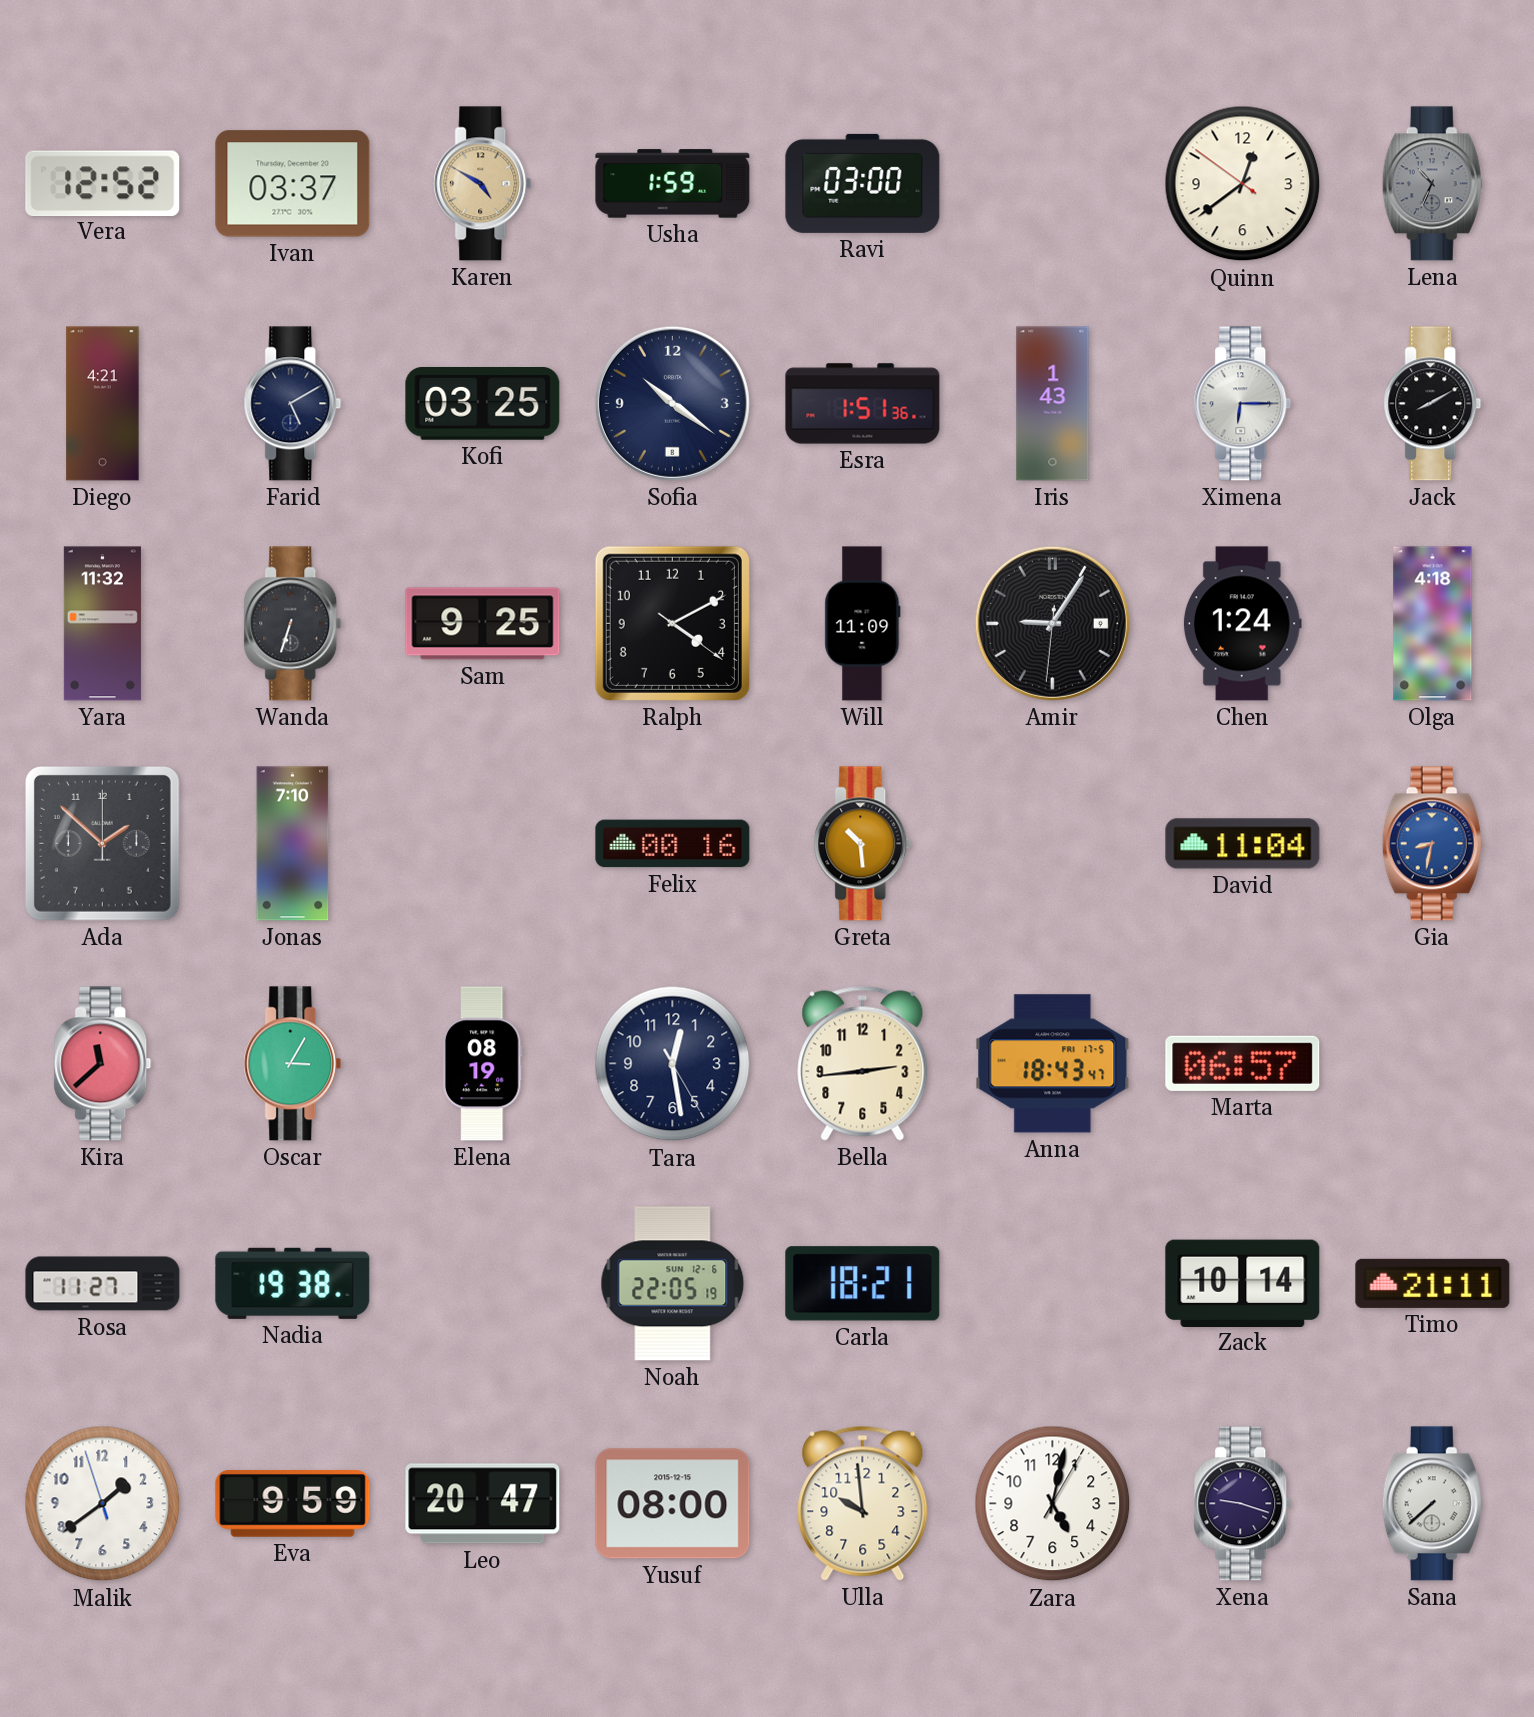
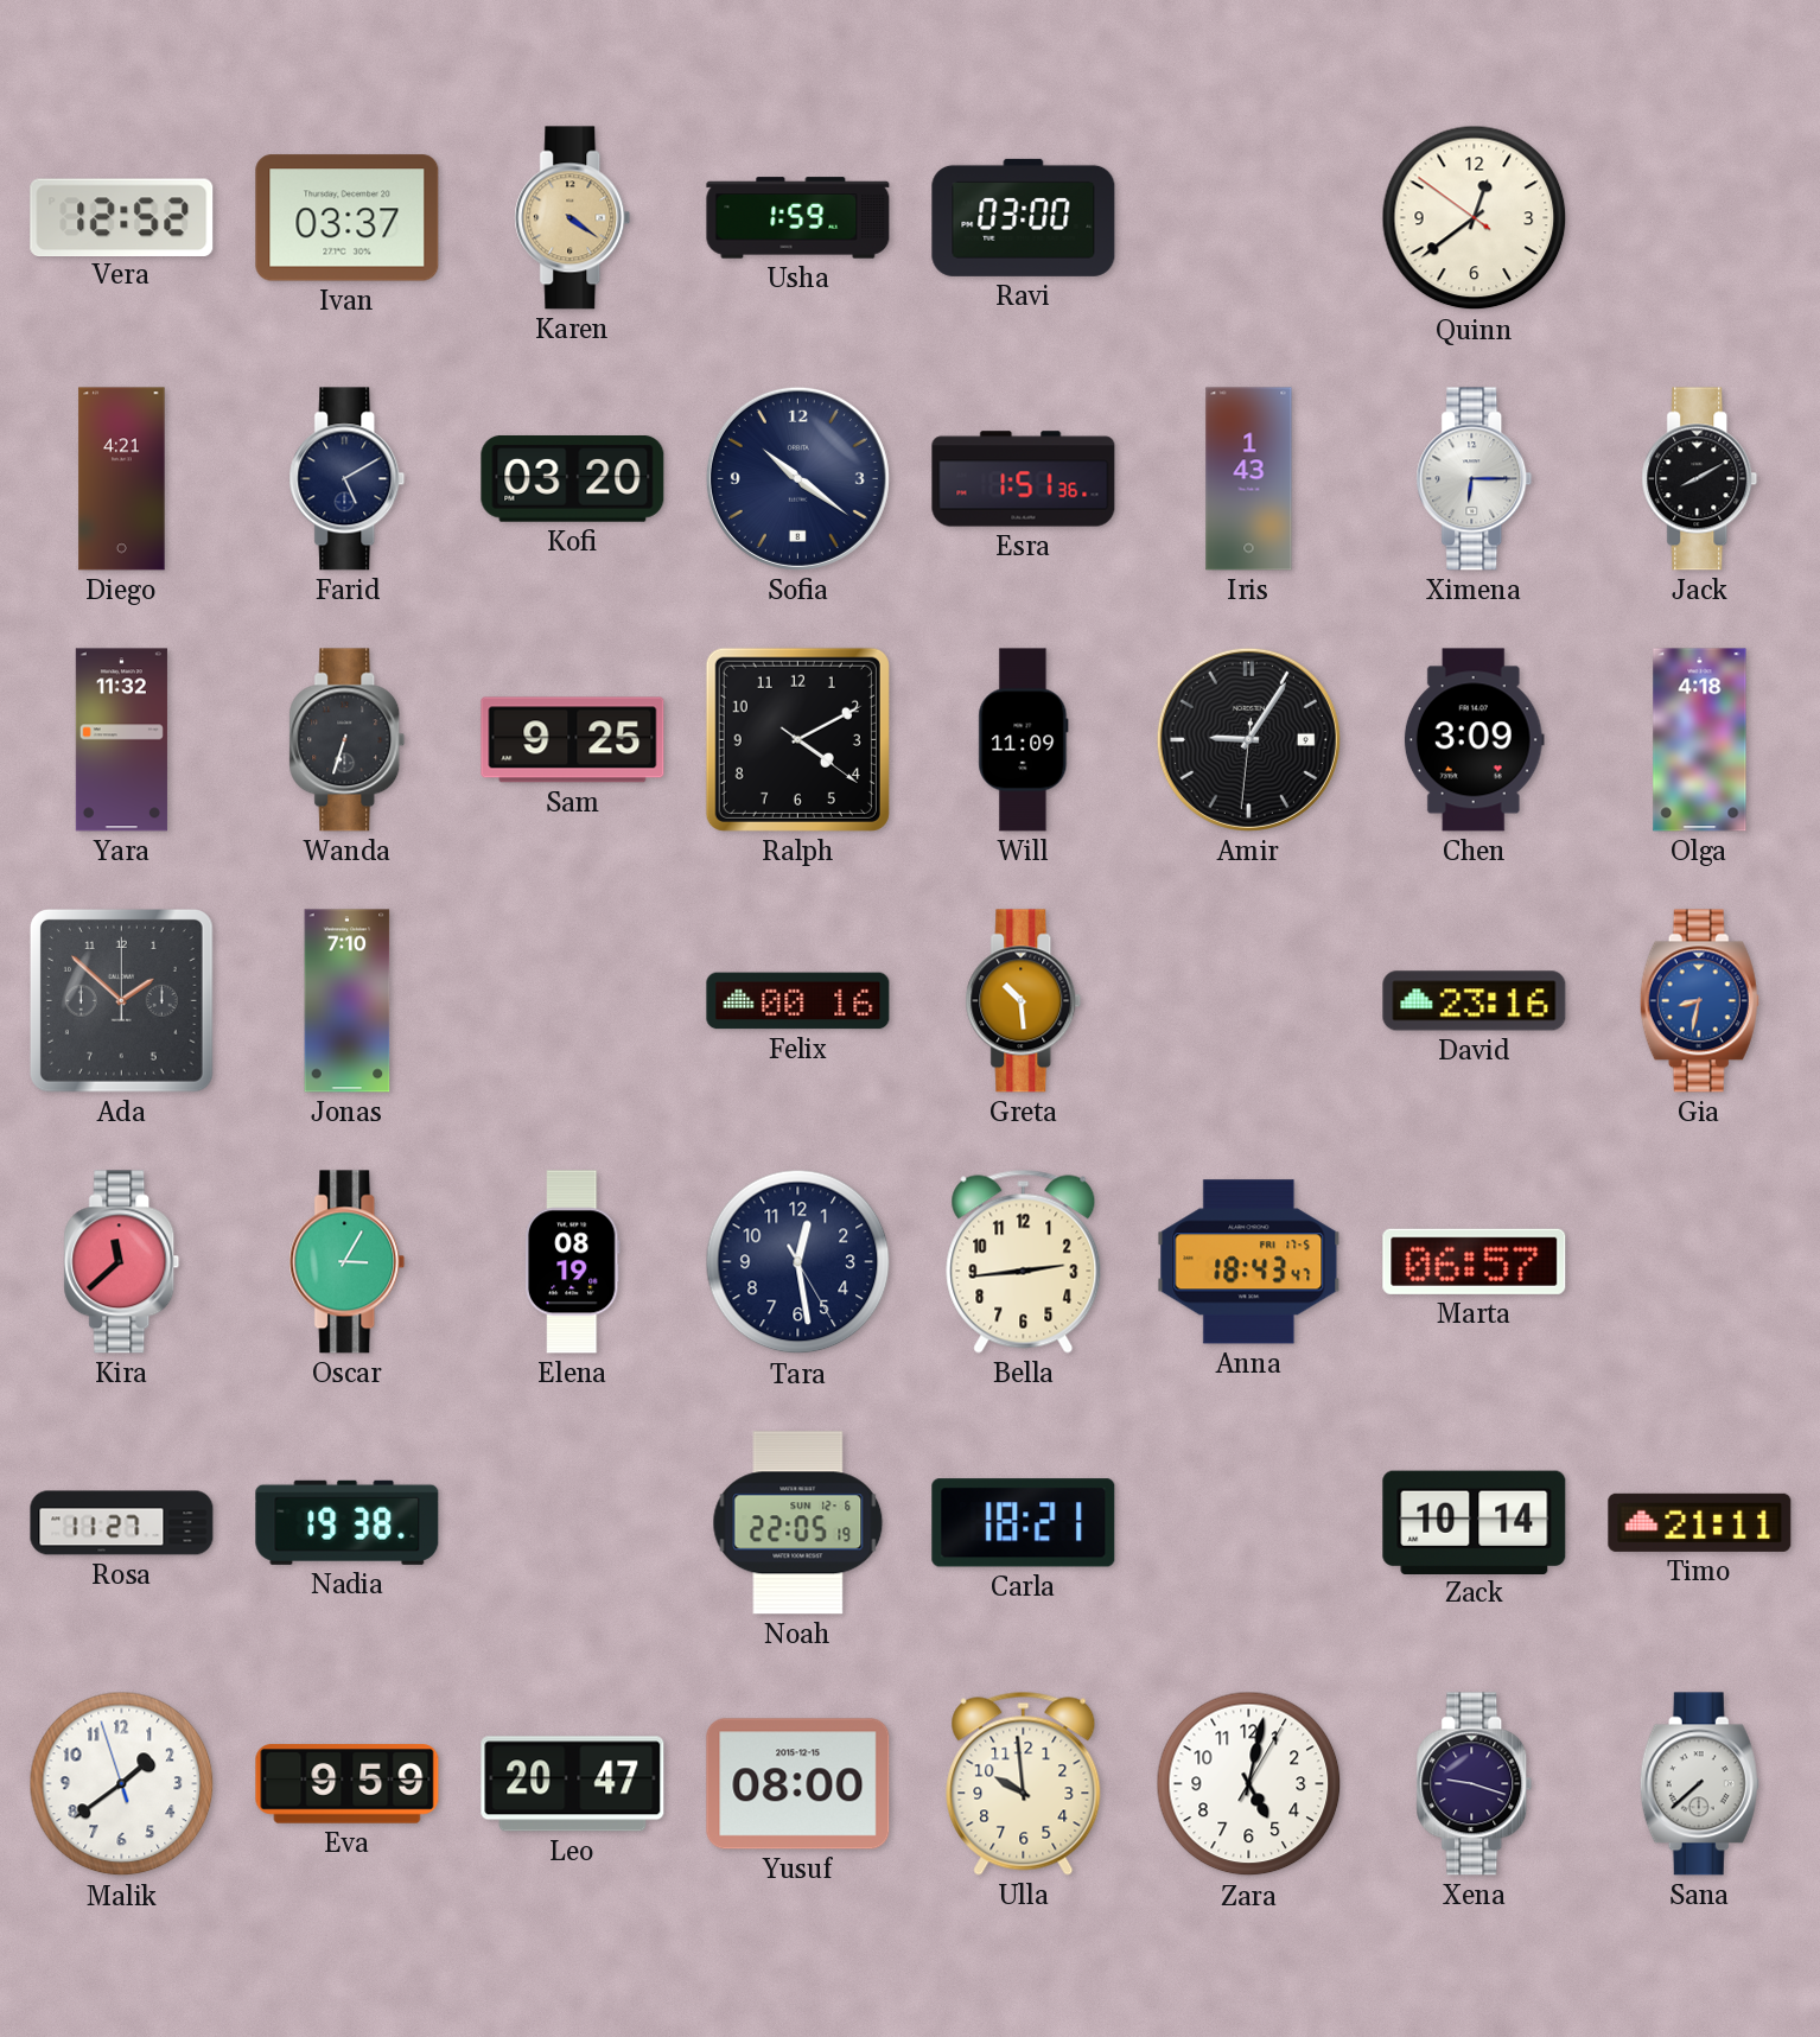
Karen: 4:50 -> 4:21 (573, 218)
Lena: 10:34 -> none (1432, 184)
Kofi: 03:25 -> 03:20 (573, 479)
Chen: 1:24 -> 3:09 (1474, 740)
David: 11:04 -> 23:16 (1475, 1001)
